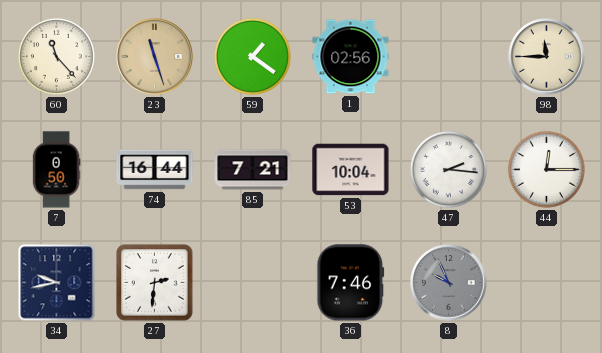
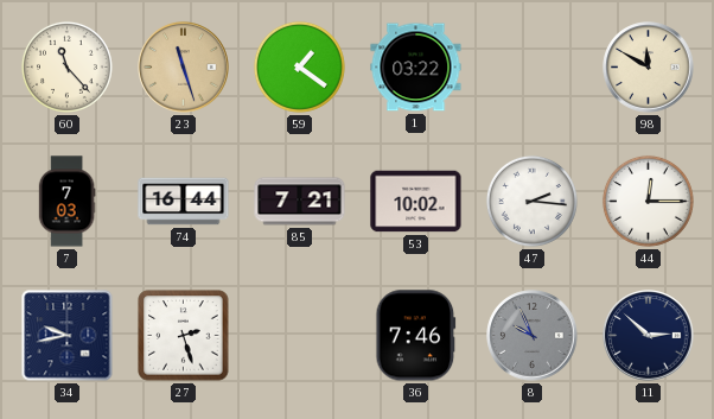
1: 02:56 -> 03:22 (416, 68)
98: 11:45 -> 11:50 (649, 68)
7: 0:50 -> 7:03 (66, 202)
53: 10:04 -> 10:02 (416, 202)
27: 2:31 -> 2:27 (184, 336)
11: none -> 2:52 (649, 336)
